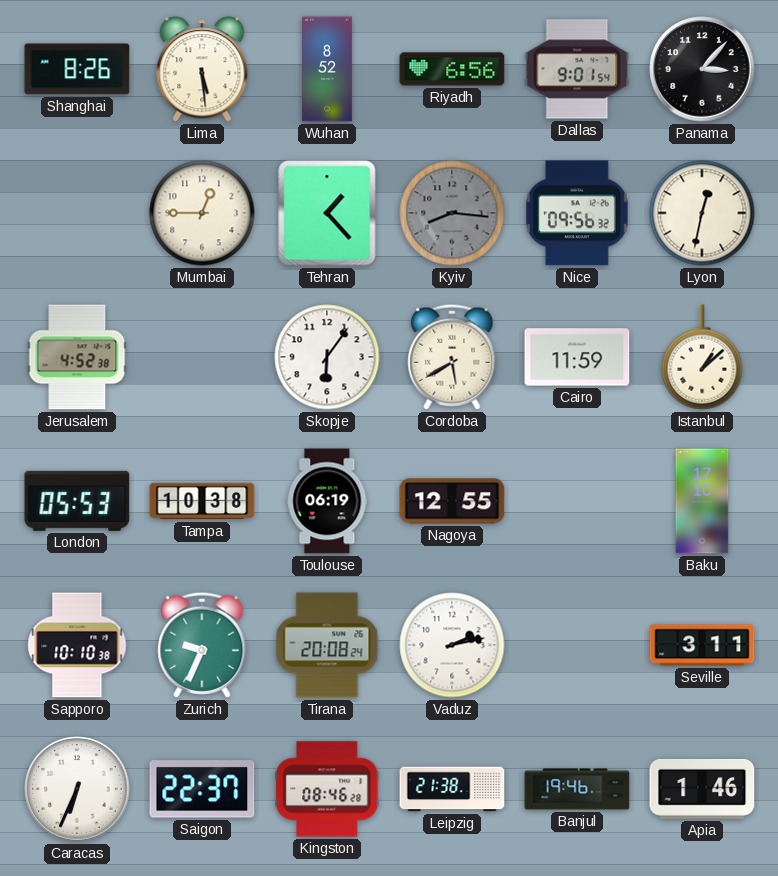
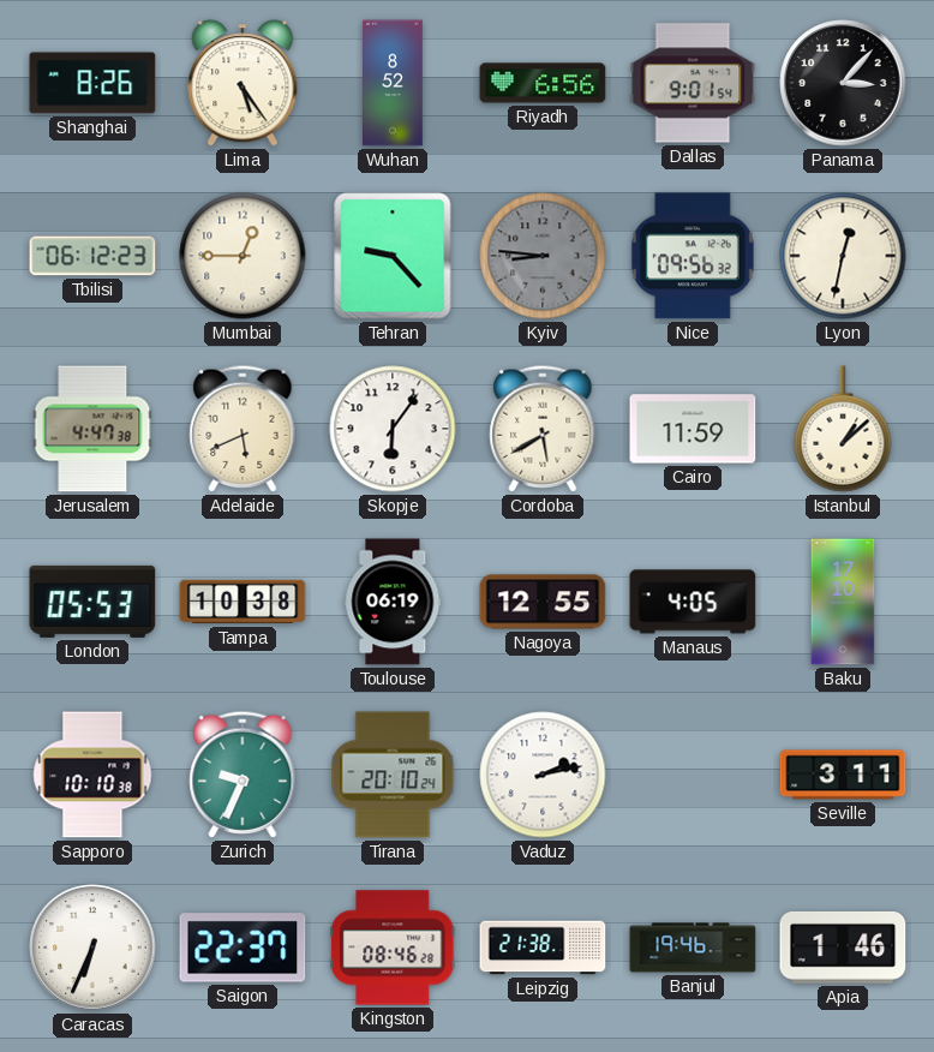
Lima: 5:29 -> 5:24 (243, 83)
Tbilisi: none -> 06:12 (92, 256)
Tehran: 1:23 -> 9:23 (393, 256)
Kyiv: 8:16 -> 8:46 (543, 256)
Jerusalem: 4:52 -> 4:47 (92, 429)
Adelaide: none -> 5:41 (243, 429)
Manaus: none -> 4:05 (693, 602)
Tirana: 20:08 -> 20:10 (393, 775)
